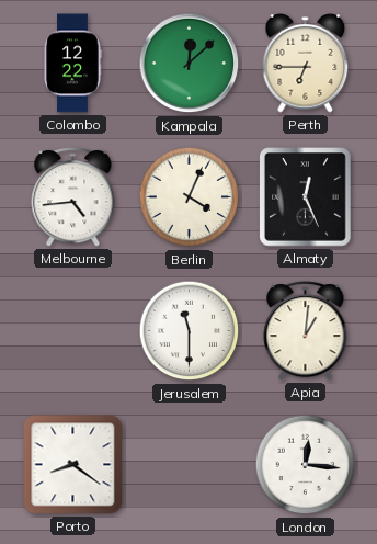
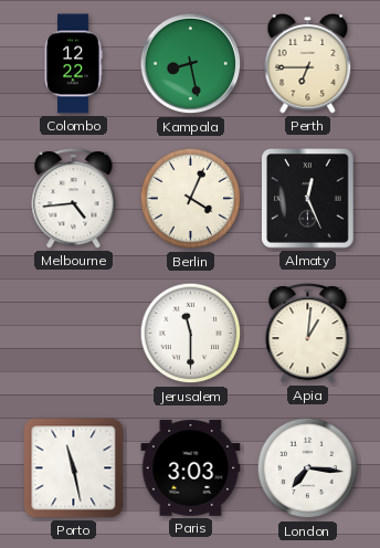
Kampala: 12:08 -> 8:28 (191, 64)
Porto: 8:21 -> 11:28 (74, 468)
Paris: none -> 3:03 (191, 468)
London: 12:16 -> 7:16 (308, 468)
